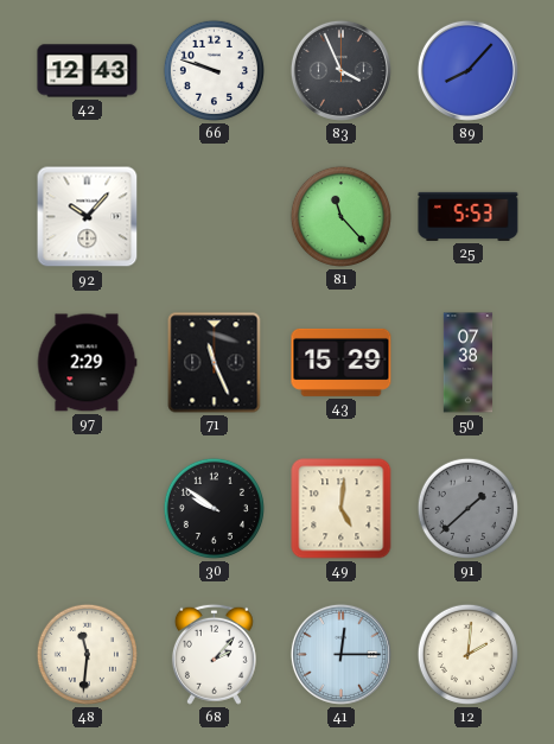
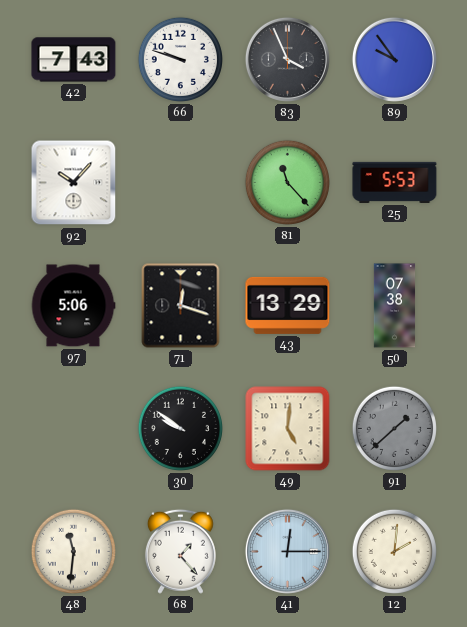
42: 12:43 -> 7:43 (74, 60)
89: 8:07 -> 9:54 (394, 59)
97: 2:29 -> 5:06 (73, 306)
71: 11:26 -> 12:18 (181, 306)
43: 15:29 -> 13:29 (288, 305)
68: 2:07 -> 1:23 (180, 551)
